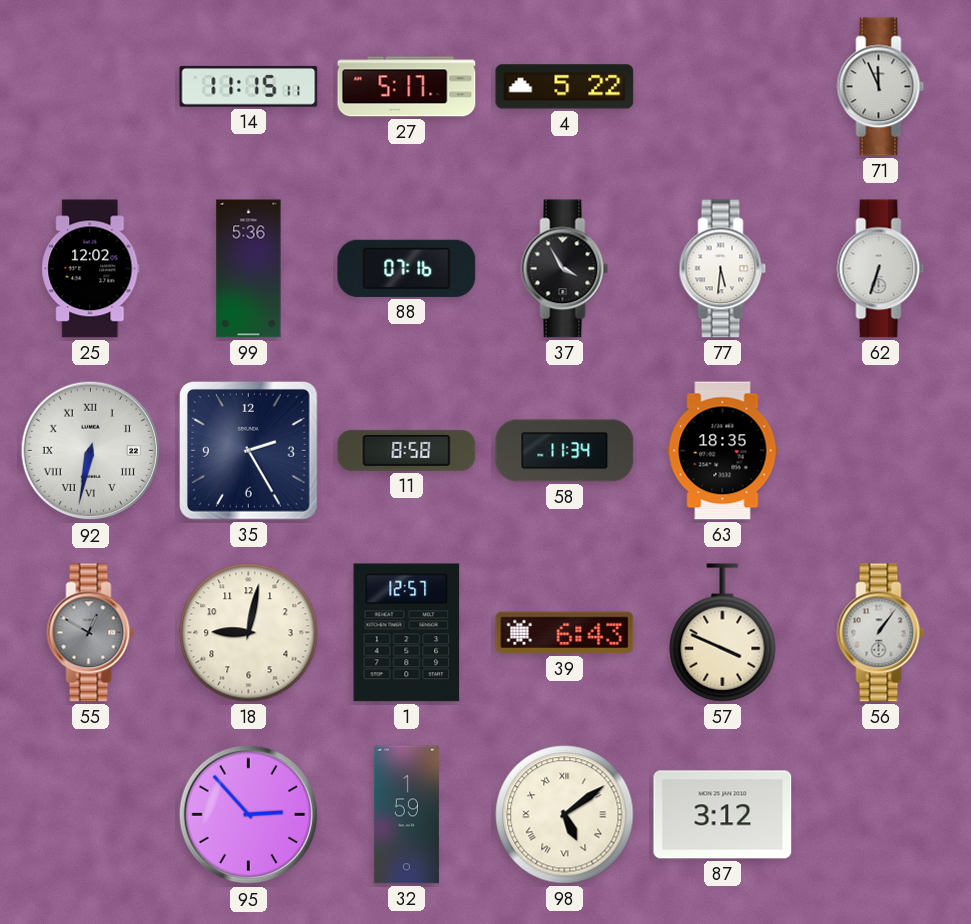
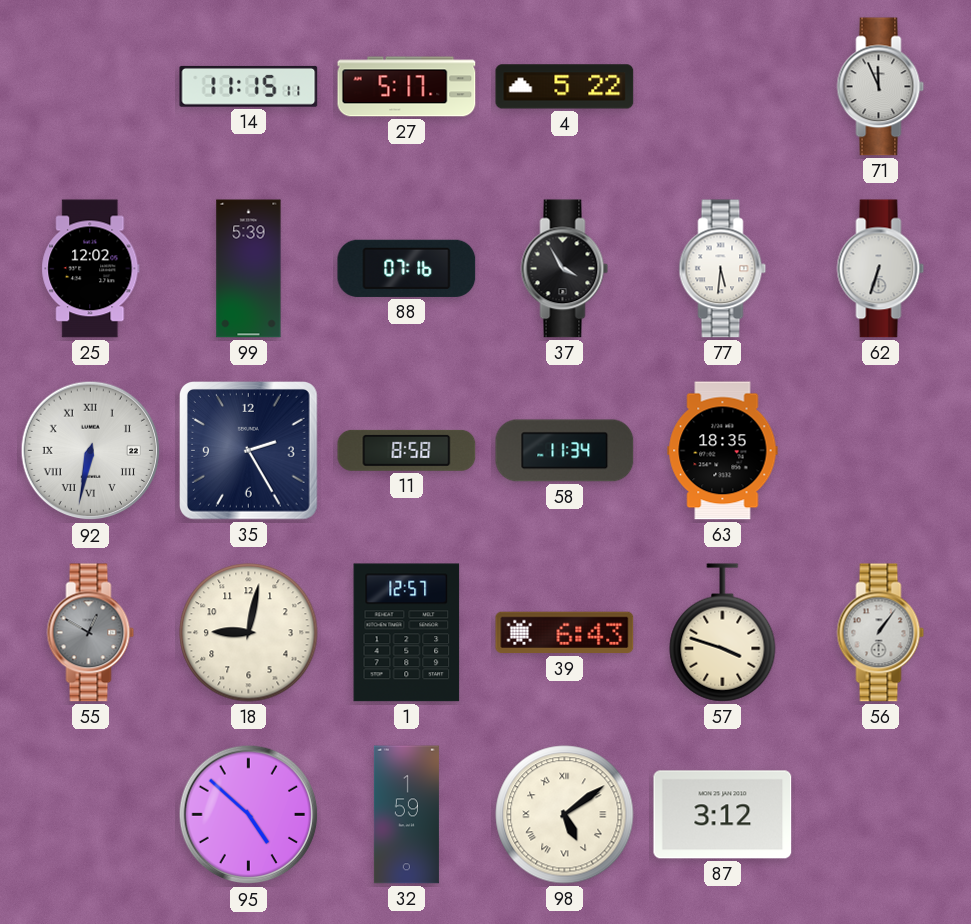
99: 5:36 -> 5:39 (249, 269)
57: 3:49 -> 3:48 (723, 633)
95: 2:53 -> 4:52 (249, 815)
